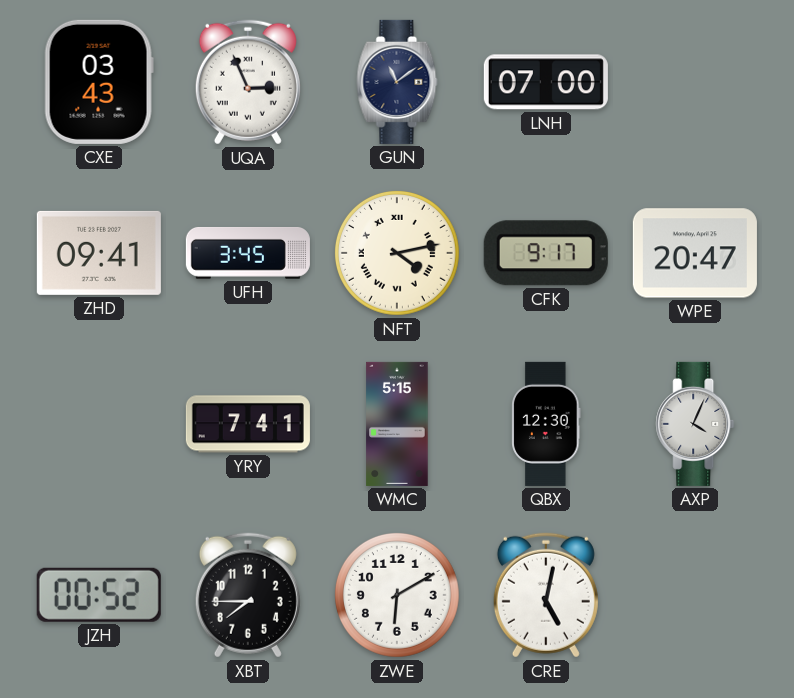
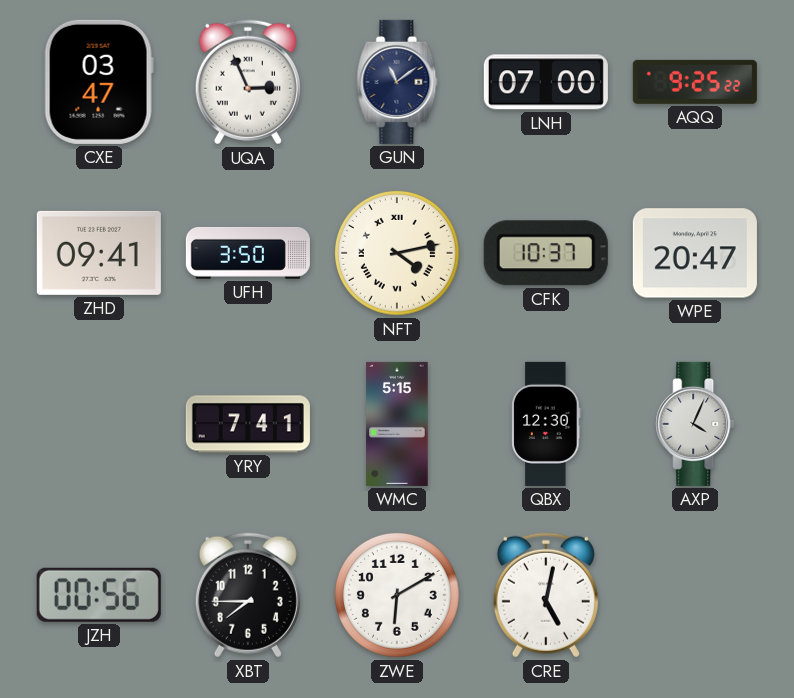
CXE: 03:43 -> 03:47 (99, 82)
AQQ: none -> 9:25 (695, 82)
UFH: 3:45 -> 3:50 (248, 253)
CFK: 9:17 -> 10:37 (546, 253)
JZH: 00:52 -> 00:56 (99, 595)
